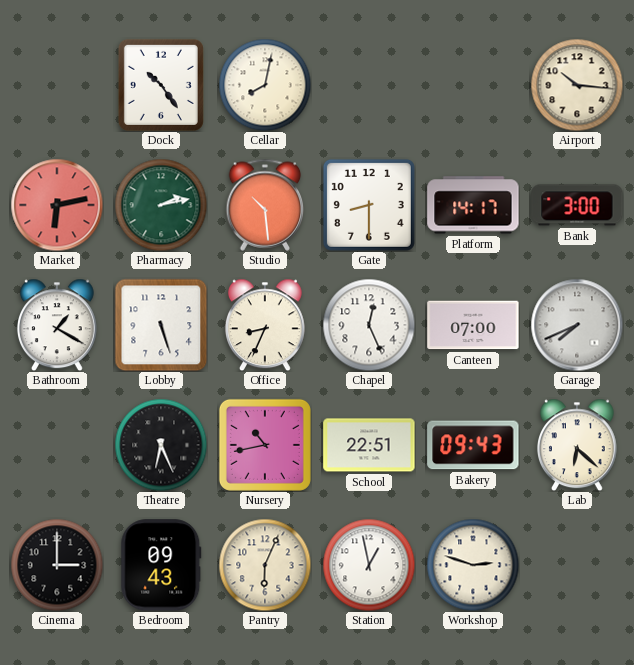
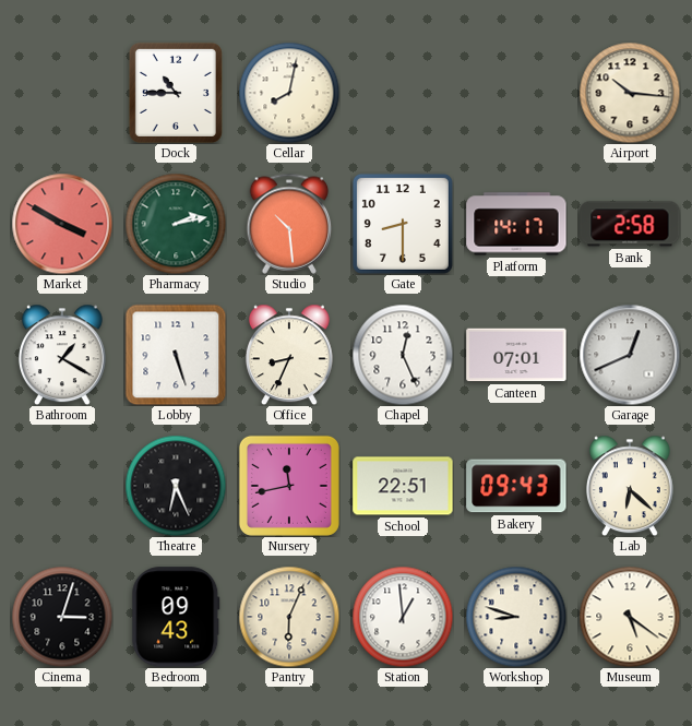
Dock: 10:24 -> 10:45 (176, 93)
Market: 6:13 -> 3:50 (62, 224)
Bank: 3:00 -> 2:58 (630, 224)
Canteen: 07:00 -> 07:01 (516, 355)
Garage: 7:41 -> 12:41 (630, 355)
Nursery: 10:43 -> 11:43 (289, 486)
Cinema: 3:00 -> 3:03 (62, 617)
Station: 12:58 -> 12:59 (403, 617)
Workshop: 2:48 -> 8:48 (516, 617)
Museum: none -> 5:21 (630, 617)
